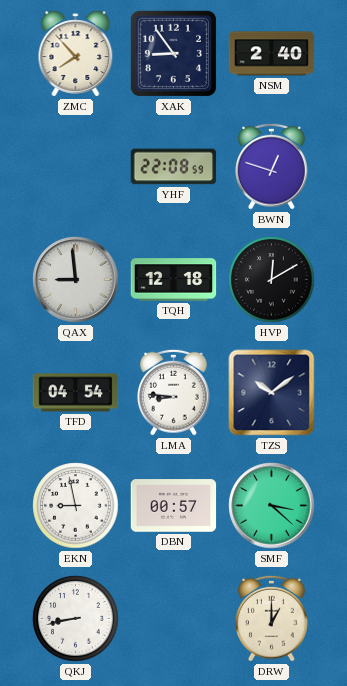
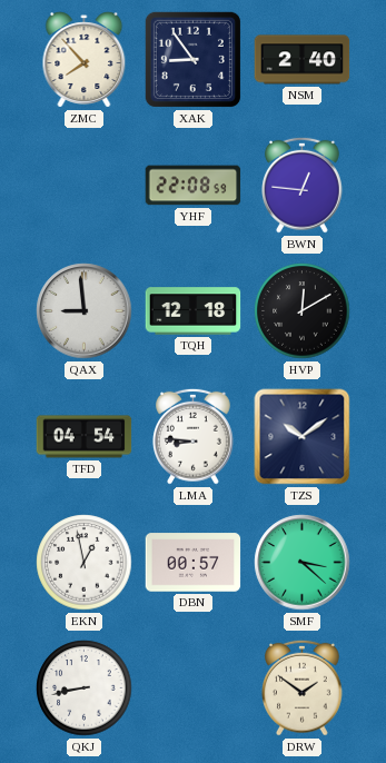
BWN: 12:48 -> 12:46 (303, 185)
EKN: 8:58 -> 12:58 (85, 563)
DRW: 1:00 -> 1:51 (303, 687)
